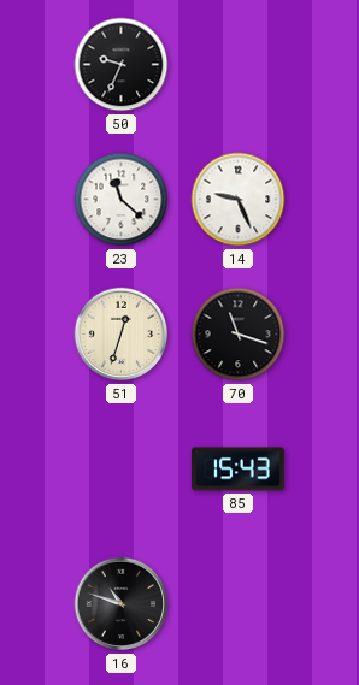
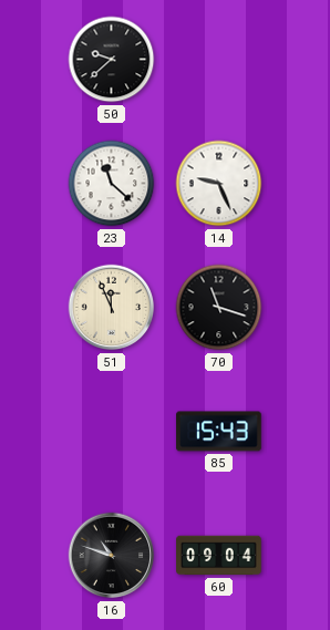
50: 9:34 -> 9:38 (112, 60)
51: 12:33 -> 11:56 (112, 308)
60: none -> 09:04 (219, 556)
